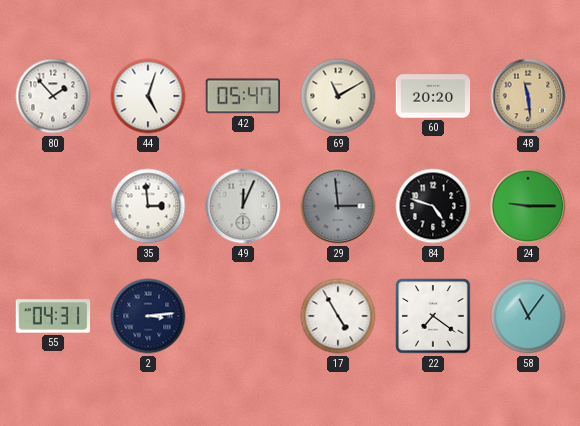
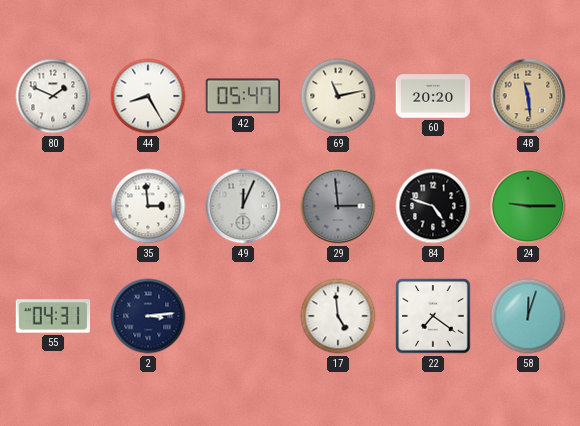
80: 1:53 -> 1:49 (53, 96)
44: 5:03 -> 8:25 (148, 96)
69: 11:10 -> 11:13 (338, 96)
17: 4:55 -> 4:59 (338, 316)
58: 11:06 -> 12:03 (528, 316)
